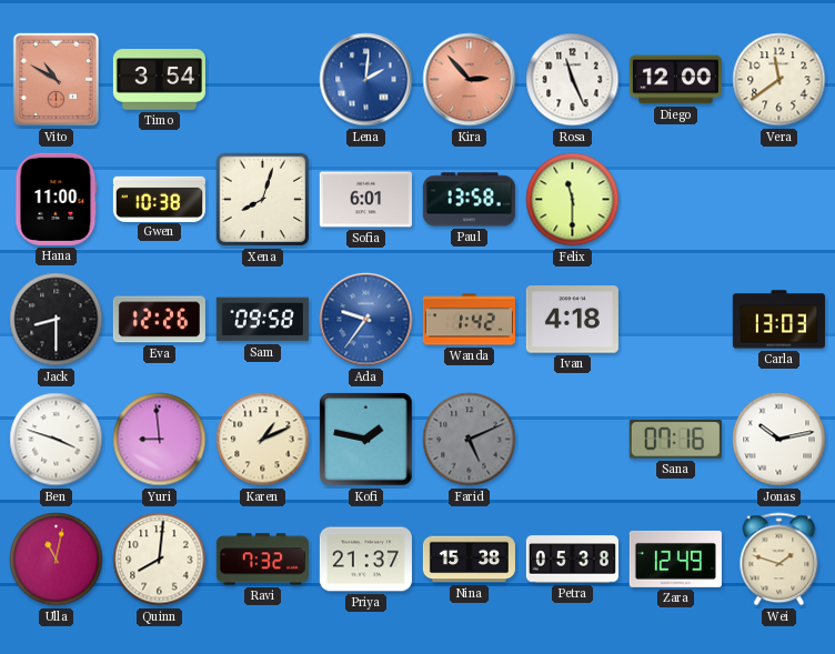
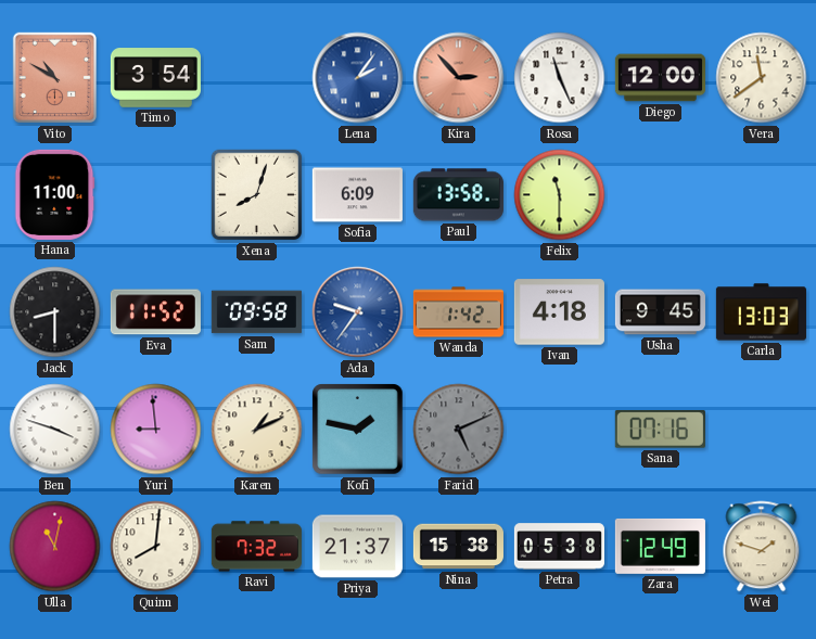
Lena: 2:01 -> 2:06 (358, 78)
Gwen: 10:38 -> none (159, 199)
Sofia: 6:01 -> 6:09 (357, 195)
Eva: 12:26 -> 11:52 (155, 312)
Usha: none -> 9:45 (660, 312)
Jonas: 10:13 -> none (779, 440)
